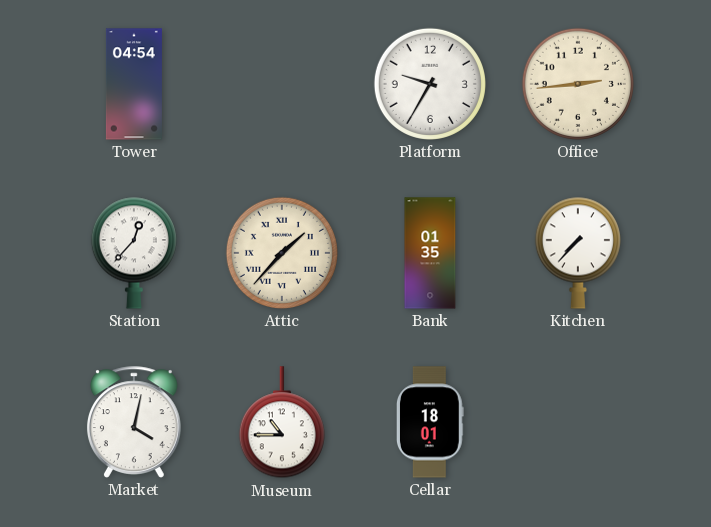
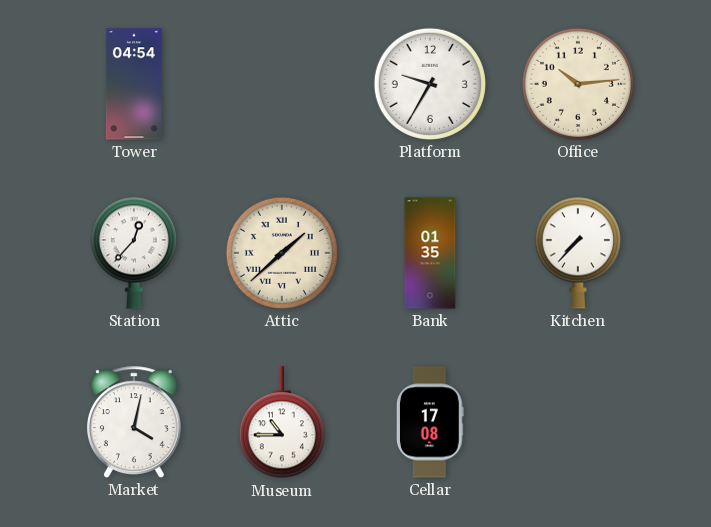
Office: 2:44 -> 10:14 (578, 84)
Attic: 1:37 -> 1:38 (282, 253)
Cellar: 18:01 -> 17:08 (430, 422)
